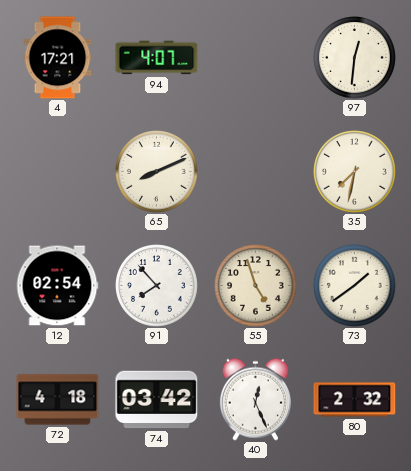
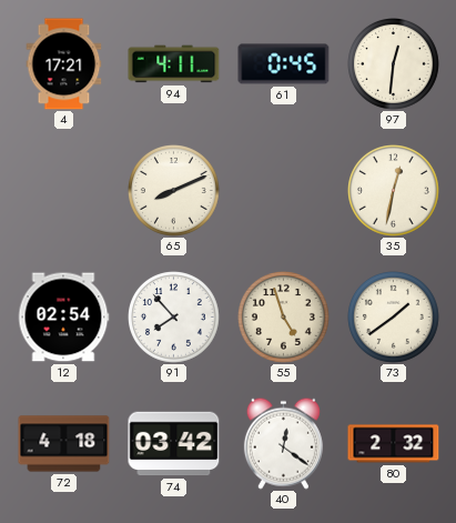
94: 4:07 -> 4:11 (174, 64)
61: none -> 0:45 (284, 64)
35: 7:32 -> 12:32 (394, 191)
40: 12:26 -> 12:21 (283, 443)
